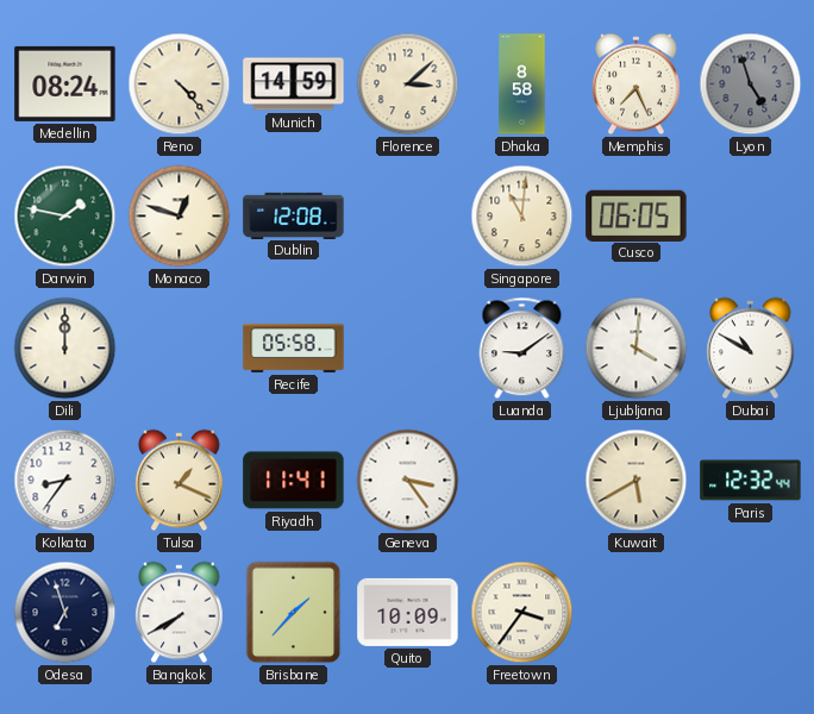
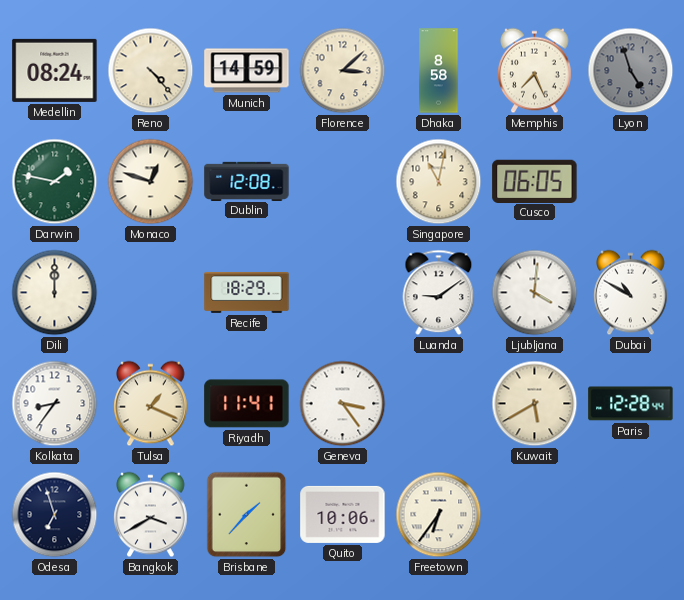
Singapore: 11:01 -> 11:02 (439, 182)
Recife: 05:58 -> 18:29 (247, 292)
Paris: 12:32 -> 12:28 (631, 404)
Bangkok: 7:40 -> 3:40 (151, 515)
Quito: 10:09 -> 10:06 (343, 514)
Freetown: 3:36 -> 6:36 (439, 515)
